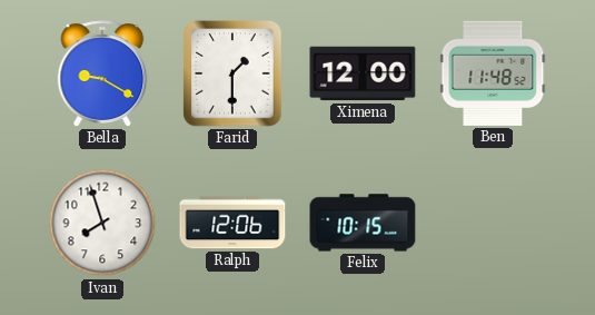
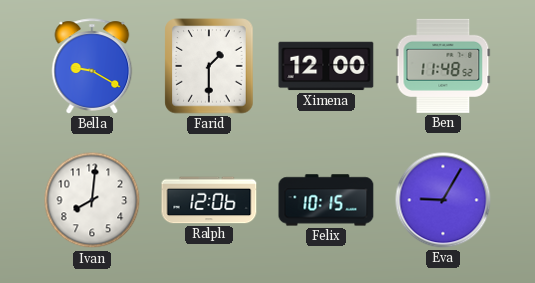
Ivan: 7:57 -> 8:01 (92, 200)
Eva: none -> 9:05 (443, 200)
